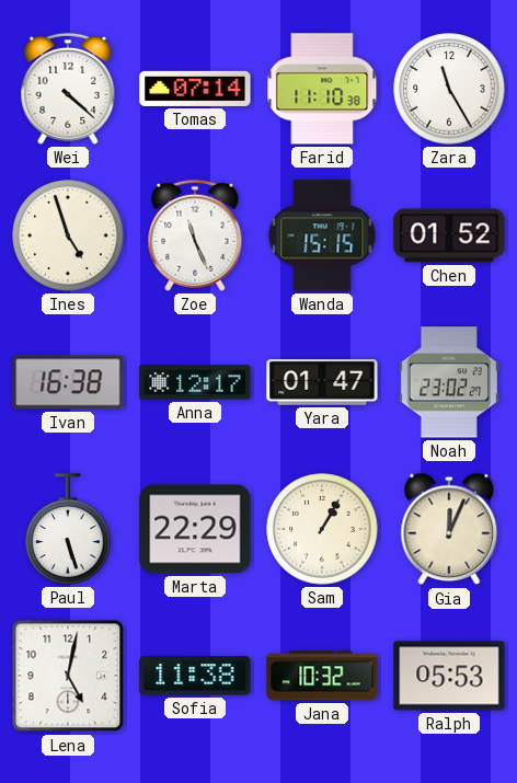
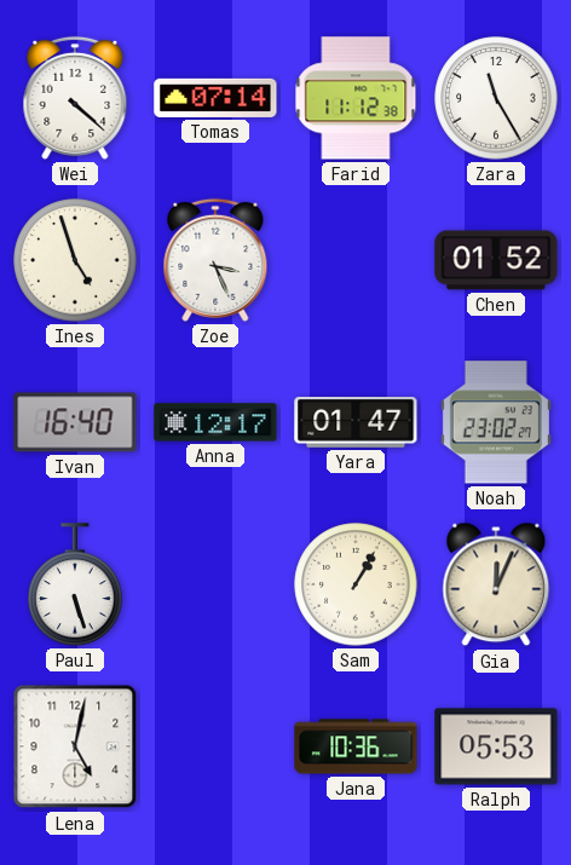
Farid: 11:10 -> 11:12 (356, 98)
Zoe: 11:26 -> 3:26 (215, 260)
Wanda: 15:15 -> none (322, 235)
Ivan: 16:38 -> 16:40 (75, 422)
Marta: 22:29 -> none (195, 529)
Sofia: 11:38 -> none (195, 676)
Jana: 10:32 -> 10:36 (356, 746)
